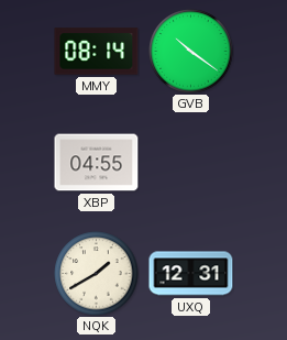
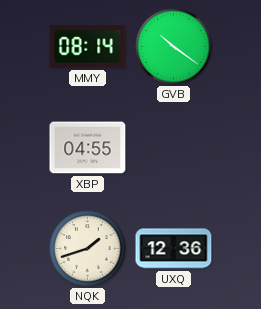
NQK: 1:40 -> 1:42 (88, 249)
UXQ: 12:31 -> 12:36 (174, 249)
